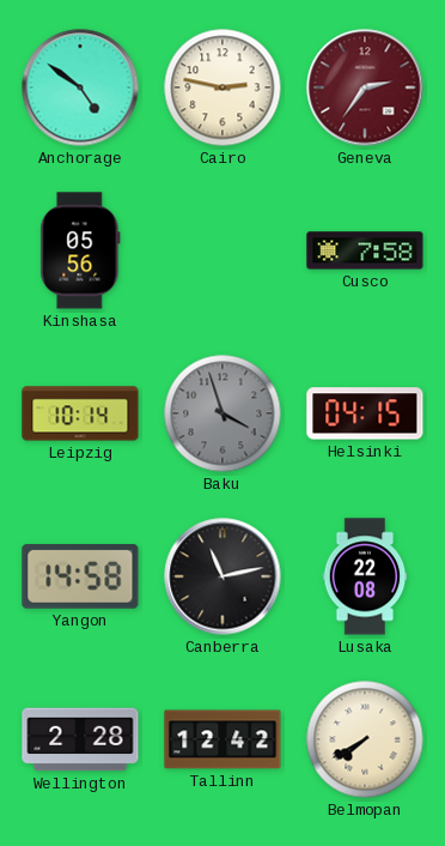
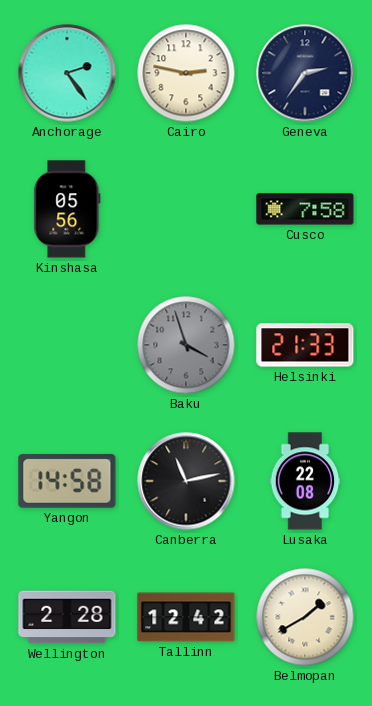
Anchorage: 4:51 -> 2:24 (67, 73)
Geneva dial: burgundy -> navy (305, 73)
Leipzig: 10:14 -> none (80, 413)
Helsinki: 04:15 -> 21:33 (305, 345)
Belmopan: 7:40 -> 1:40 (305, 617)
